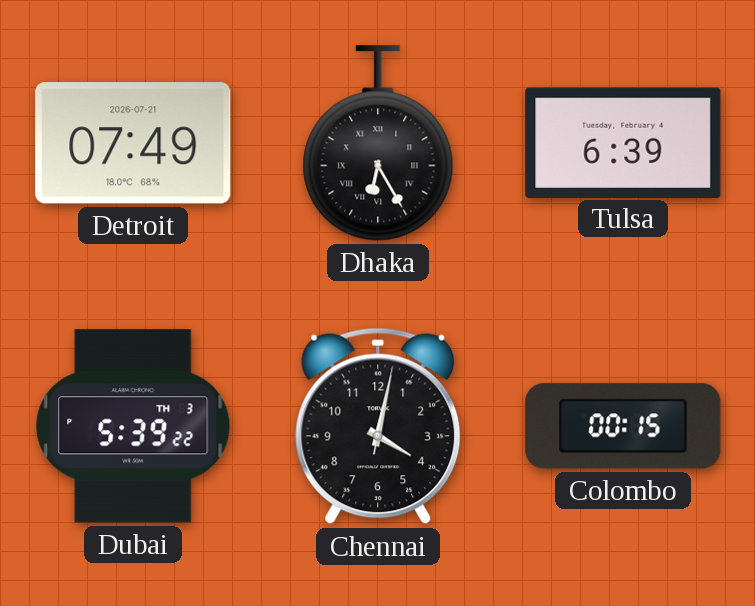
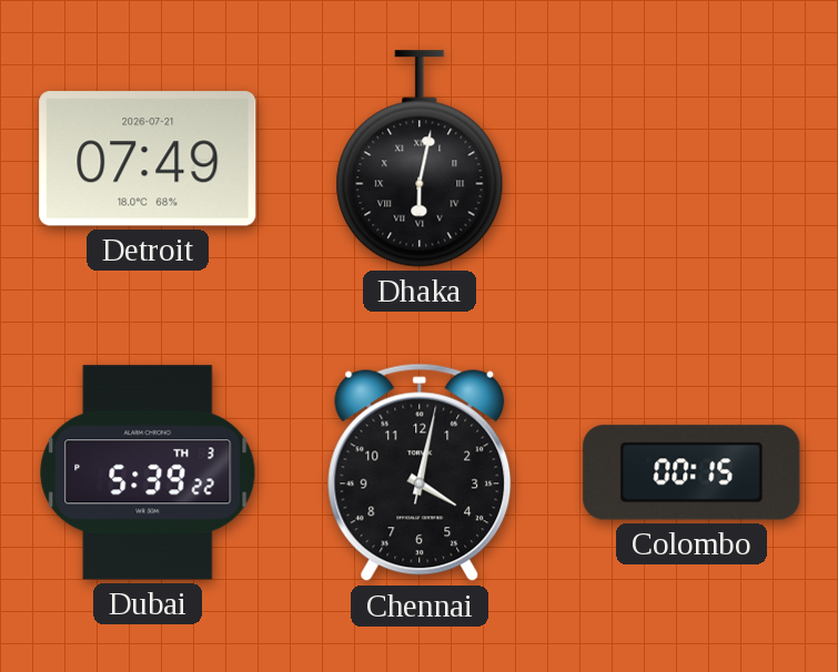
Dhaka: 6:25 -> 6:02 (420, 159)
Tulsa: 6:39 -> none (623, 142)
